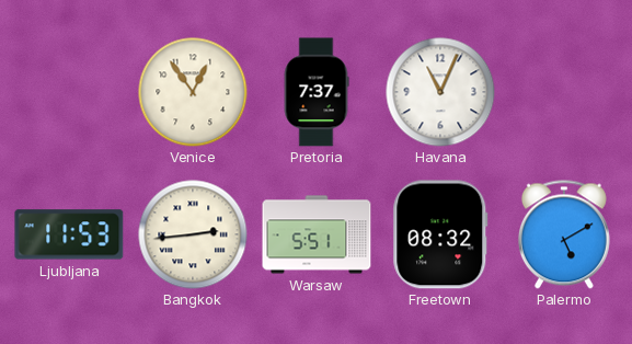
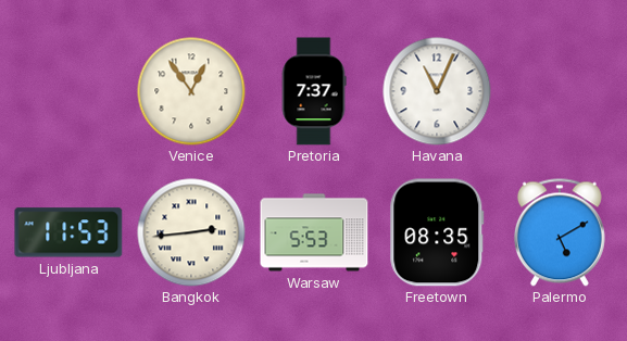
Warsaw: 5:51 -> 5:53 (314, 232)
Freetown: 08:32 -> 08:35 (437, 232)
